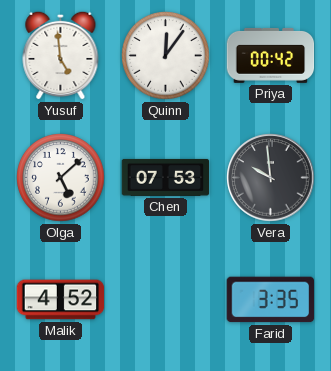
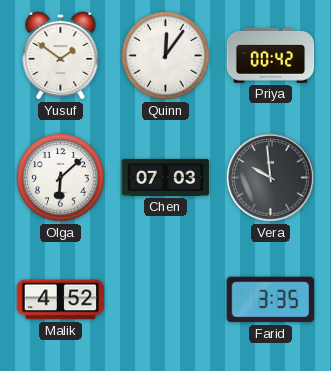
Yusuf: 4:59 -> 1:51 (61, 55)
Olga: 5:08 -> 6:08 (61, 178)
Chen: 07:53 -> 07:03 (166, 177)
